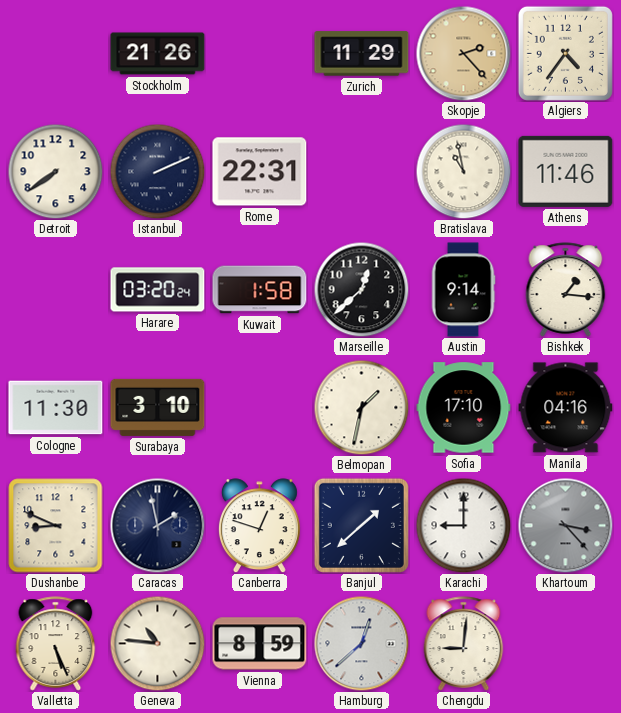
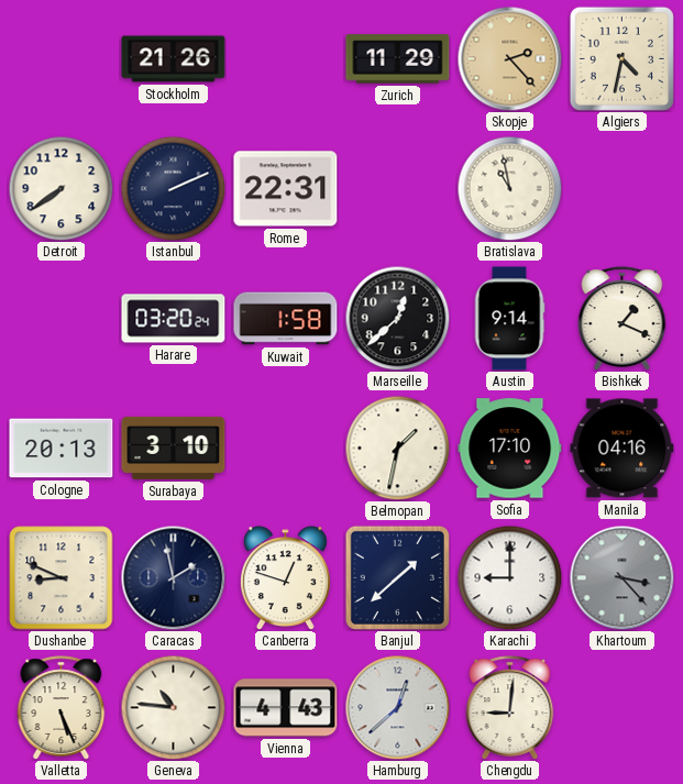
Algiers: 4:36 -> 4:32 (621, 58)
Athens: 11:46 -> none (566, 171)
Bishkek: 1:16 -> 1:19 (623, 319)
Cologne: 11:30 -> 20:13 (62, 449)
Vienna: 8:59 -> 4:43 (286, 708)
